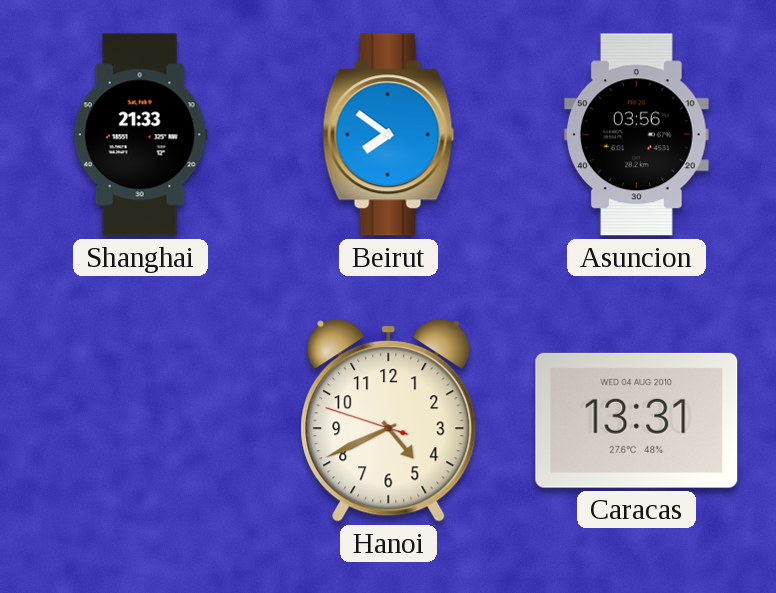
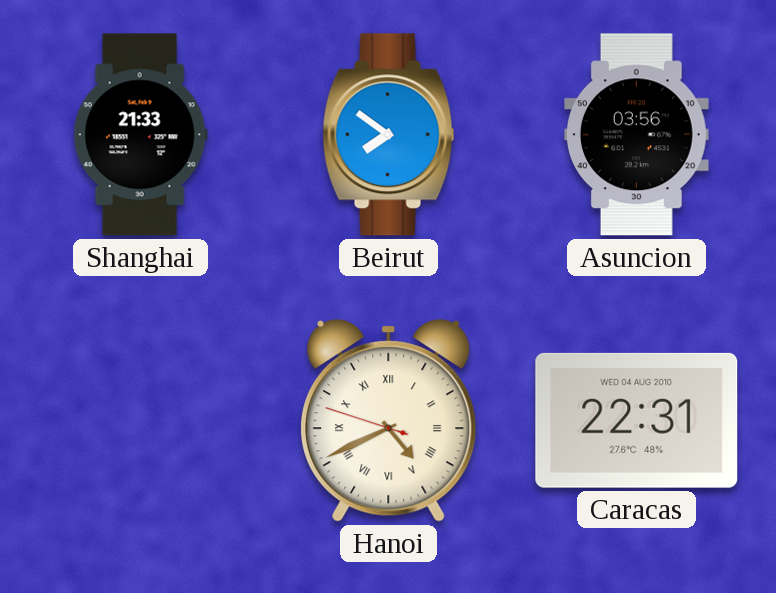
Hanoi numerals: Arabic -> Roman (389, 421)
Caracas: 13:31 -> 22:31 (637, 420)
